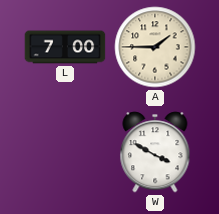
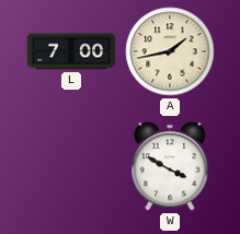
A: 1:45 -> 1:43 (170, 51)
